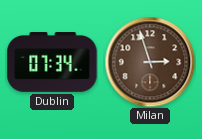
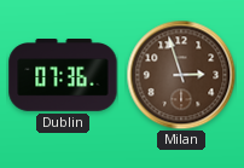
Dublin: 07:34 -> 07:36 (63, 76)
